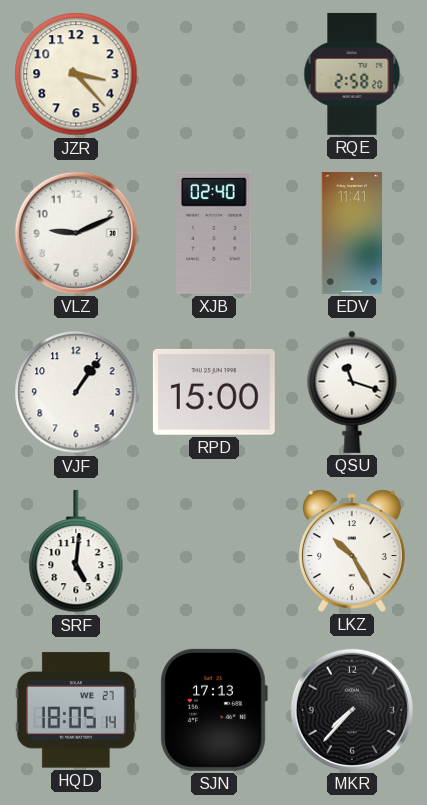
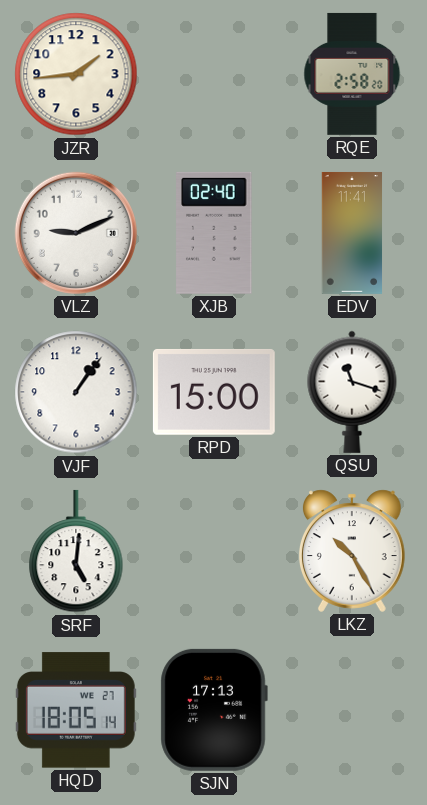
JZR: 3:23 -> 1:44 (76, 74)
MKR: 7:37 -> none (352, 710)
